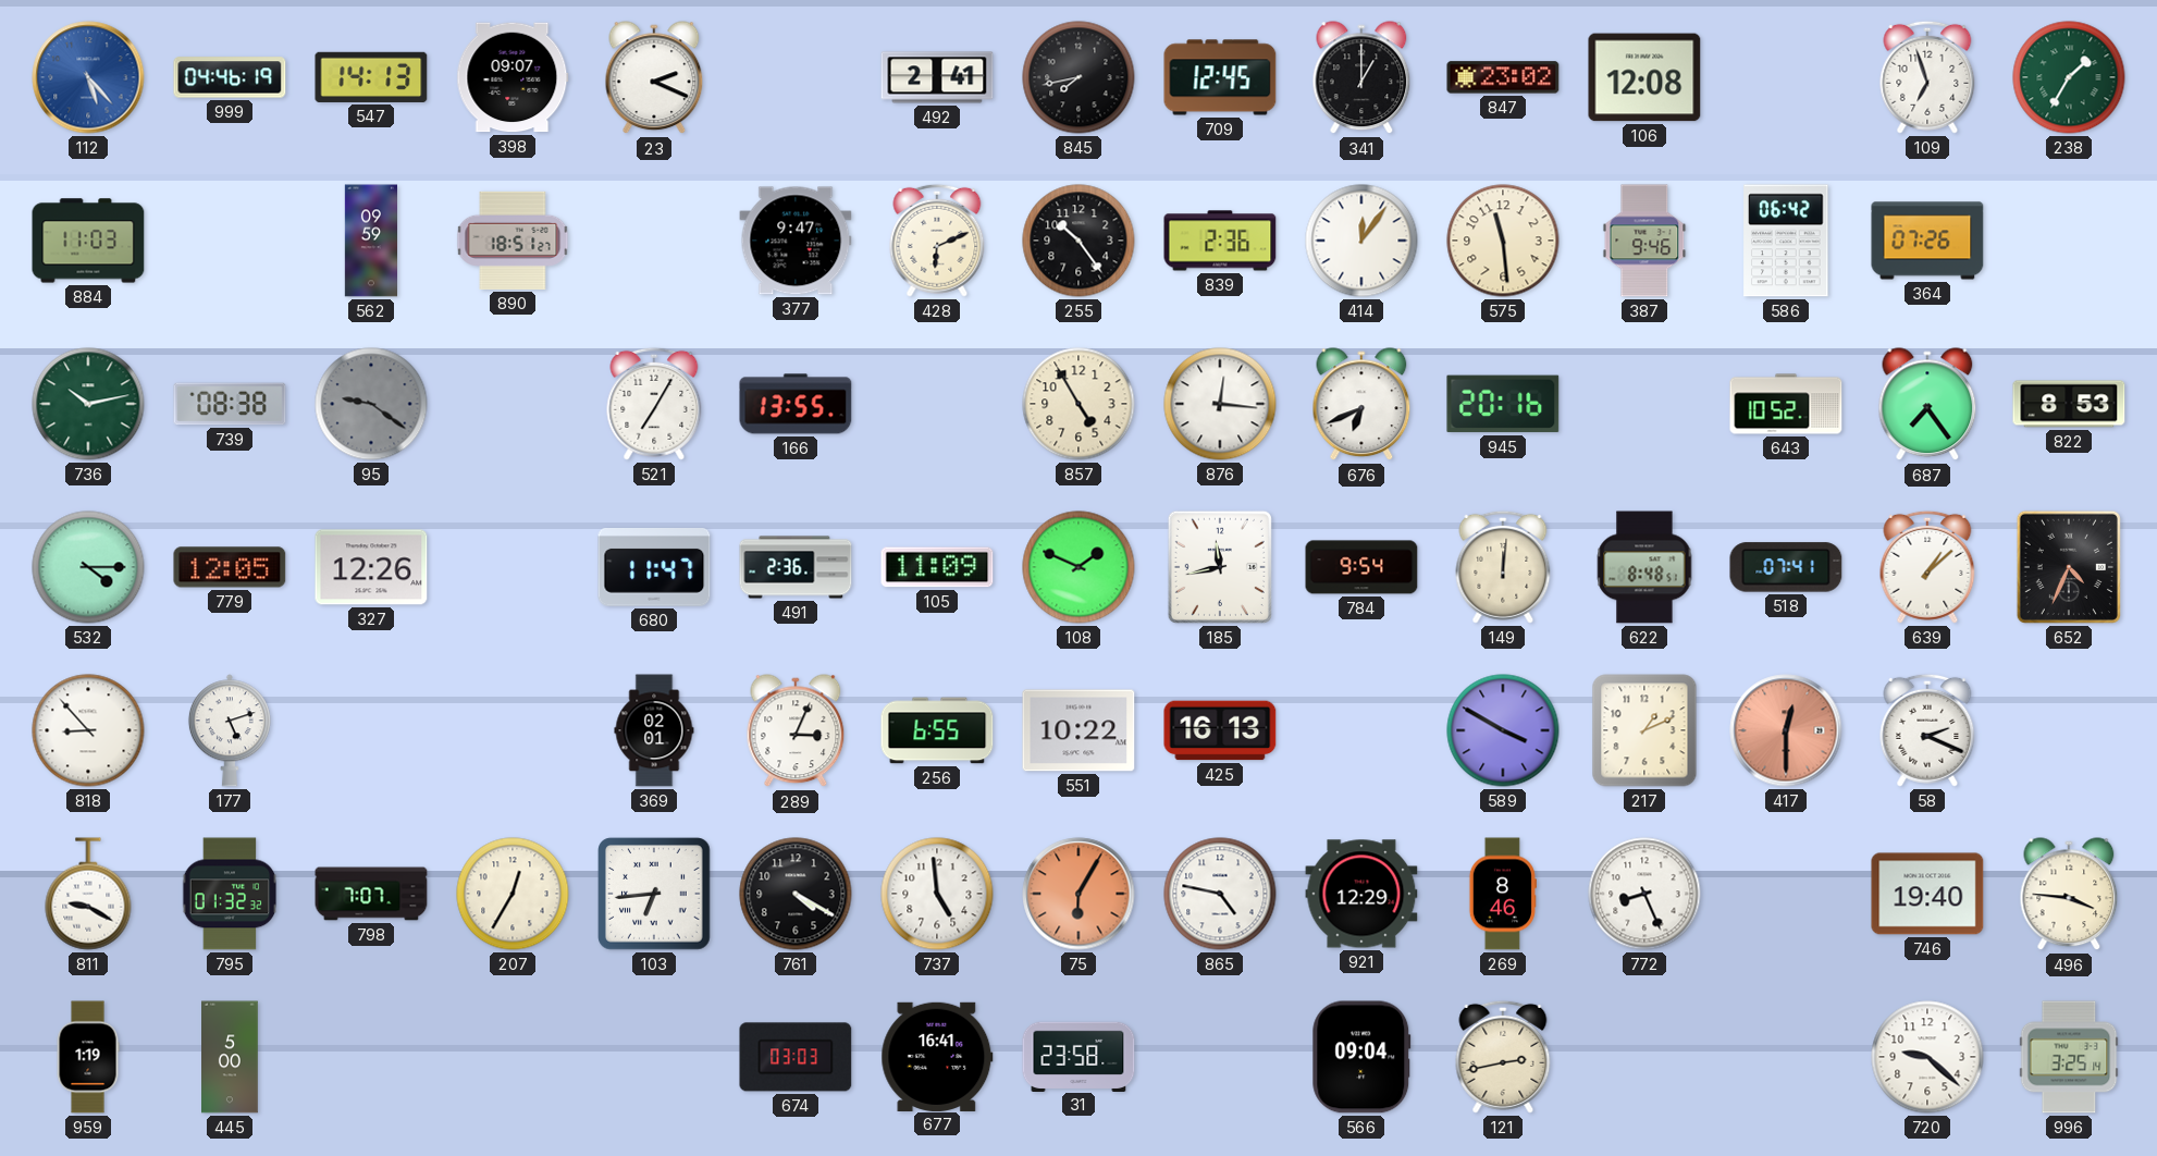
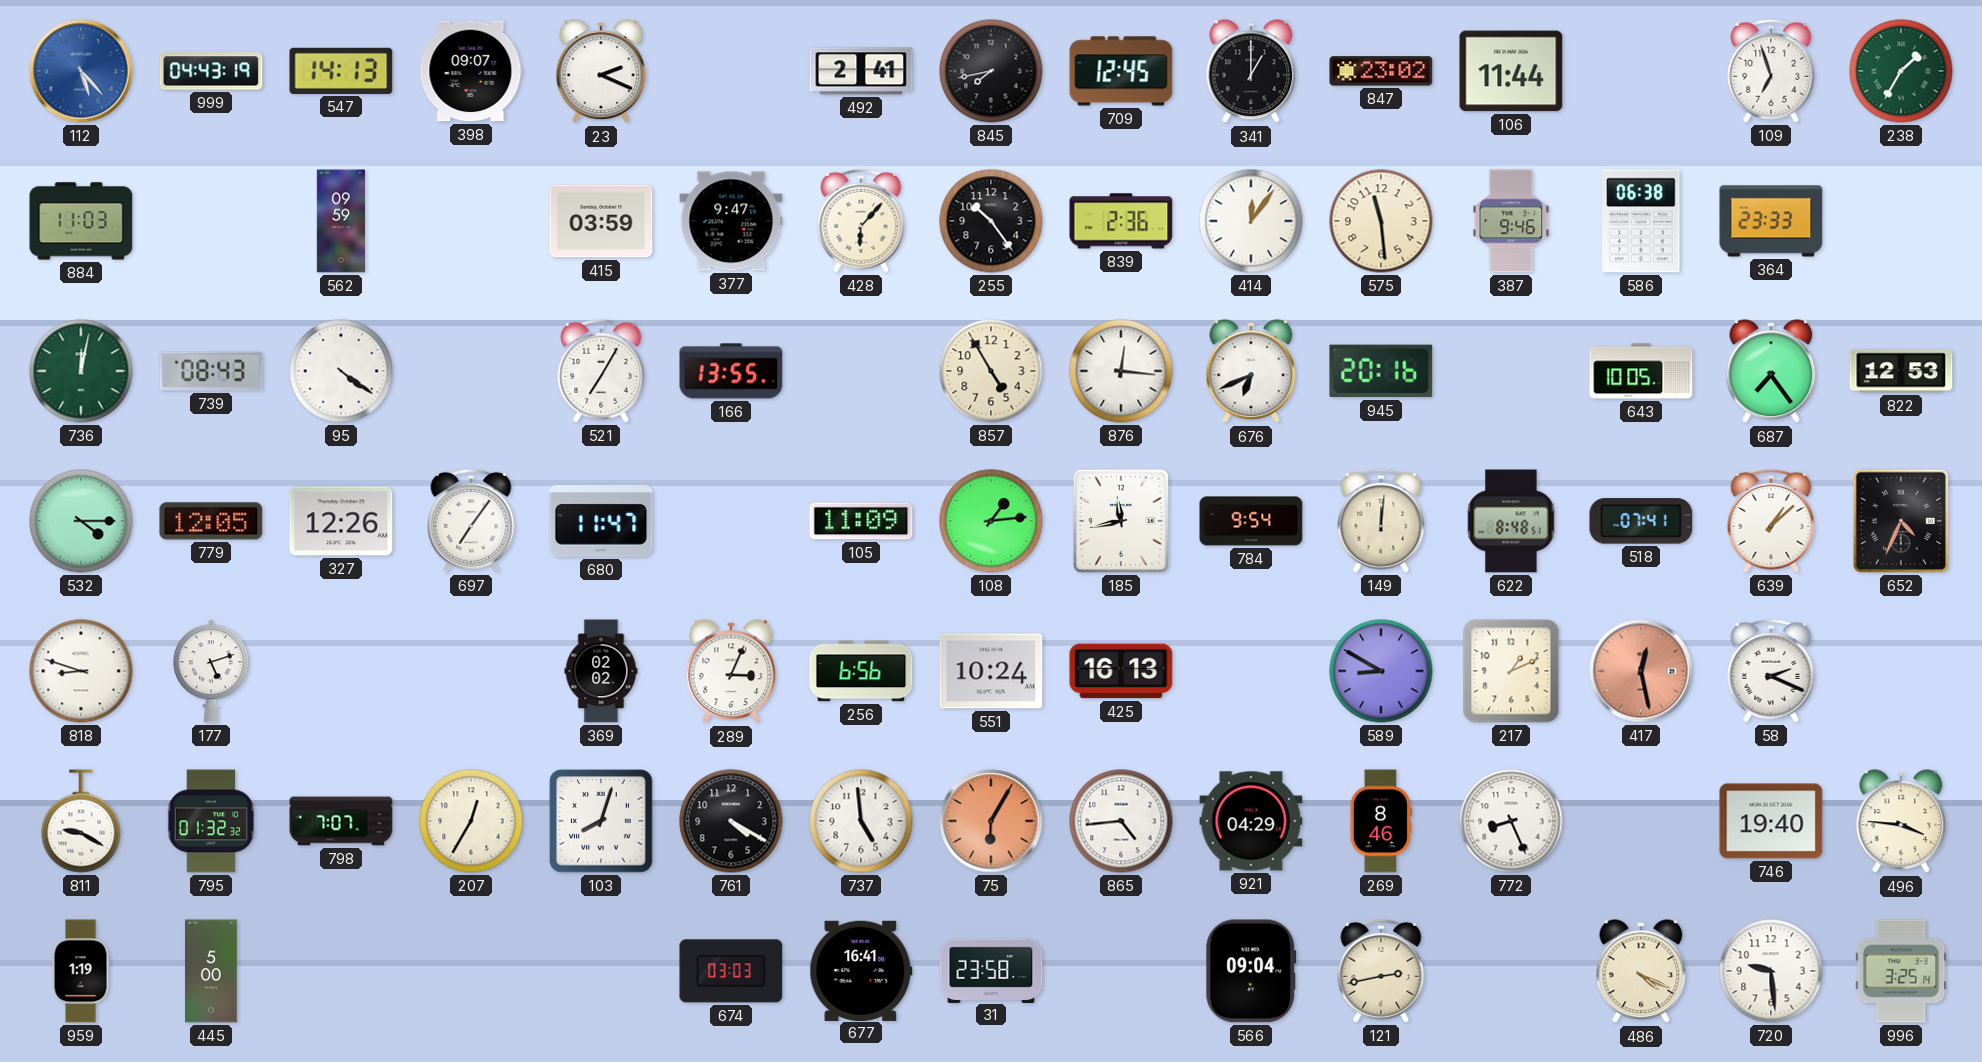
999: 04:46 -> 04:43 (211, 71)
106: 12:08 -> 11:44 (1511, 71)
890: 18:51 -> none (513, 241)
415: none -> 03:59 (601, 221)
428: 6:11 -> 6:07 (861, 221)
586: 06:42 -> 06:38 (1641, 221)
364: 07:26 -> 23:33 (1771, 221)
736: 10:13 -> 12:02 (81, 371)
739: 08:38 -> 08:43 (211, 371)
95: 9:21 -> 4:21 (341, 371)
95 dial: grey -> white (341, 371)
643: 10:52 -> 10:05 (1641, 371)
822: 8:53 -> 12:53 (1901, 371)
697: none -> 7:06 (471, 521)
491: 2:36 -> none (796, 567)
108: 1:49 -> 1:14 (991, 521)
818: 8:53 -> 8:48 (81, 671)
369: 02:01 -> 02:02 (601, 671)
256: 6:55 -> 6:56 (861, 671)
551: 10:22 -> 10:24 (991, 671)
589: 3:50 -> 8:50 (1381, 671)
417: 12:30 -> 12:28 (1641, 671)
103: 6:44 -> 8:03 (601, 821)
865: 4:47 -> 4:44 (1121, 821)
921: 12:29 -> 04:29 (1251, 821)
486: none -> 4:19 (1641, 972)
720: 9:22 -> 9:29 (1771, 971)
